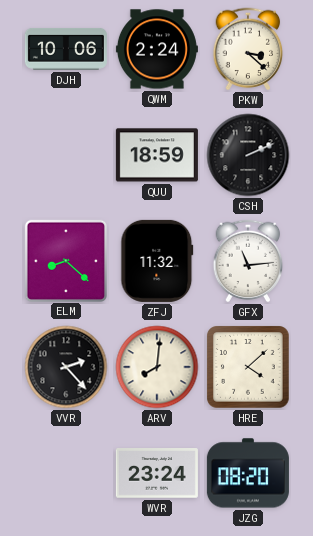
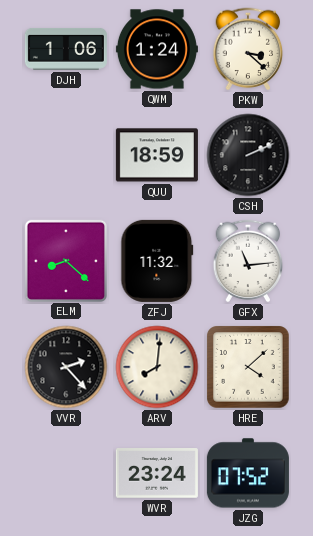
DJH: 10:06 -> 1:06 (66, 49)
QWM: 2:24 -> 1:24 (157, 49)
JZG: 08:20 -> 07:52 (248, 473)
